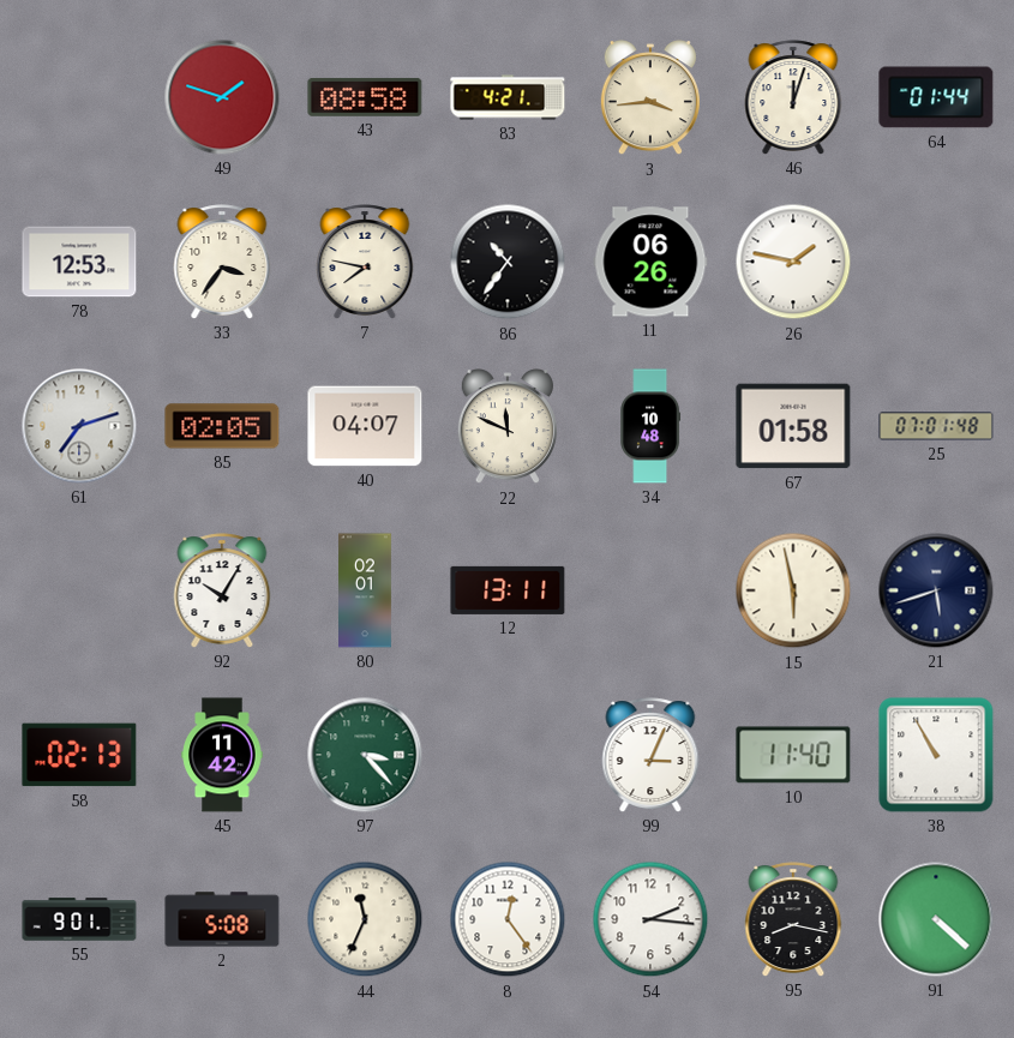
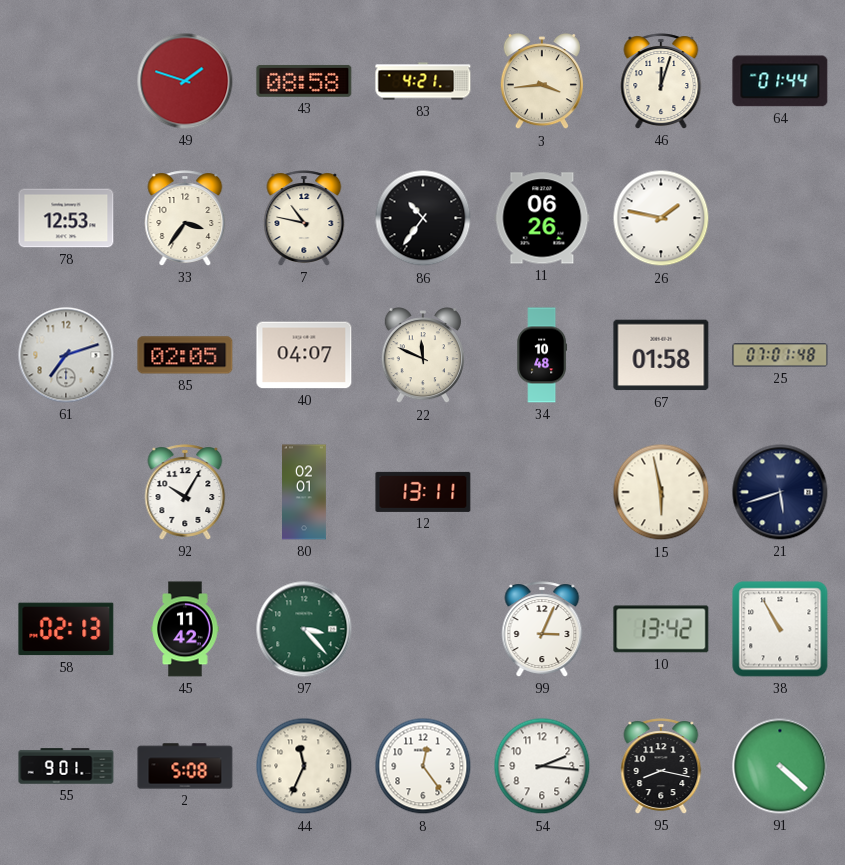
7: 7:47 -> 10:47 (304, 218)
10: 11:40 -> 13:42 (661, 629)
